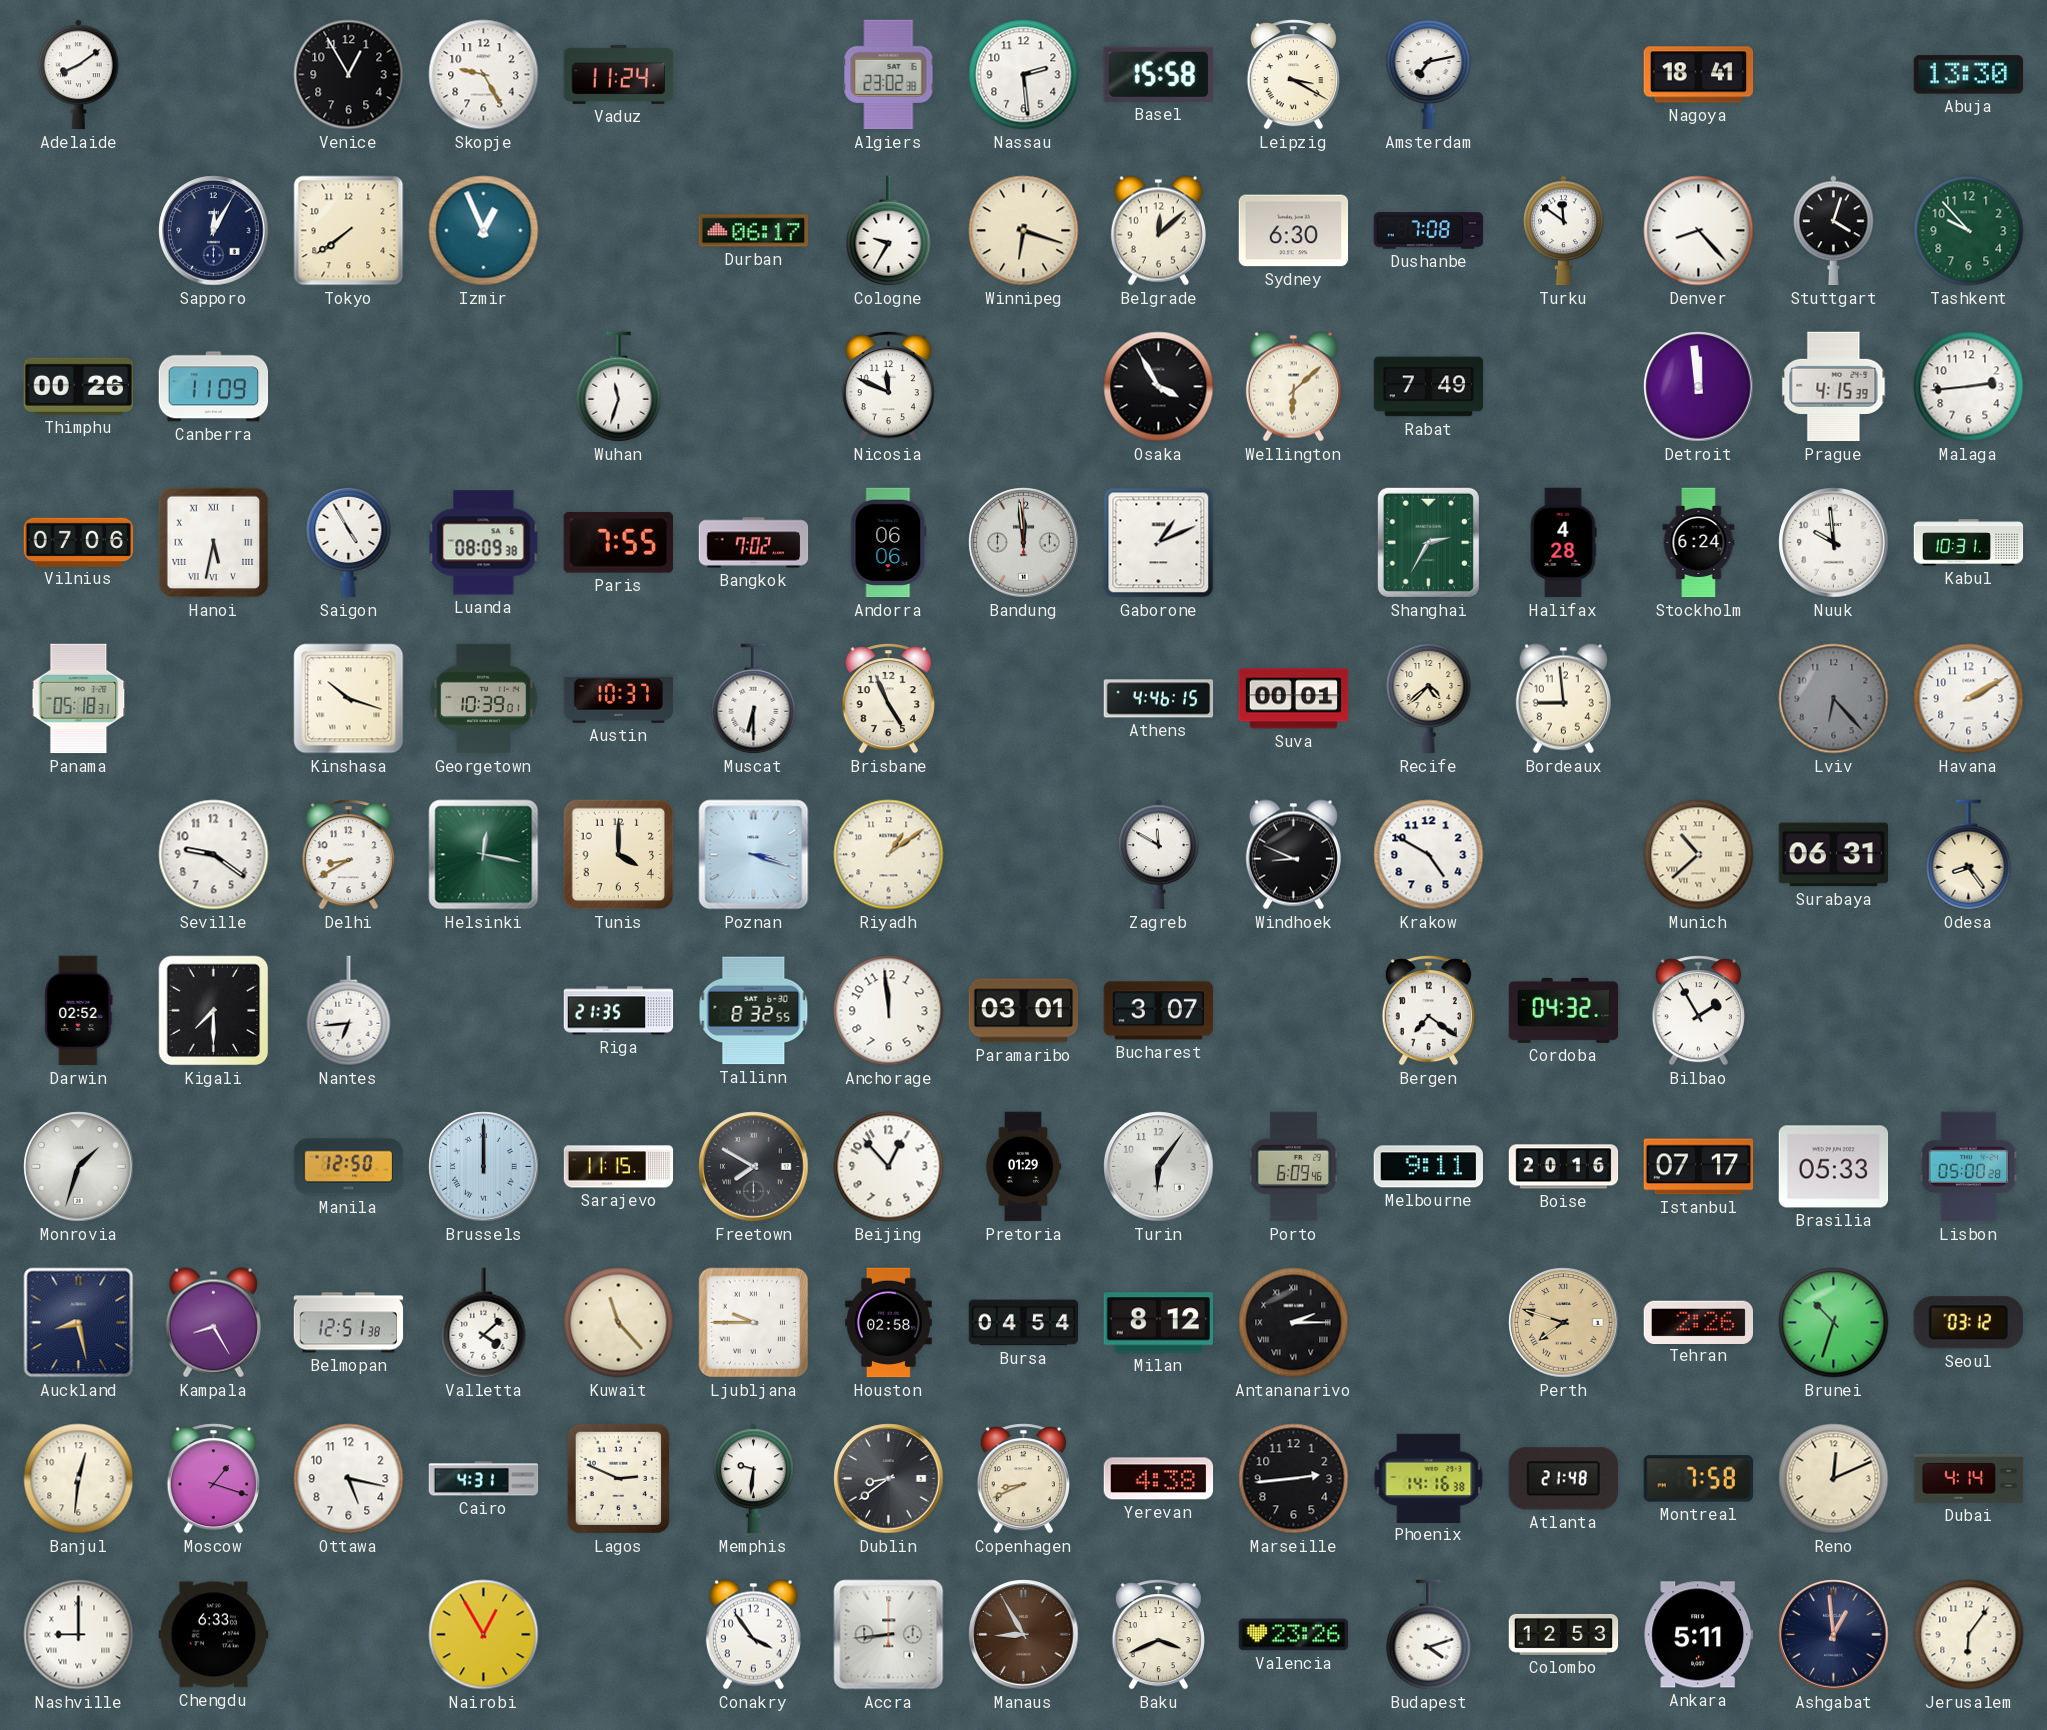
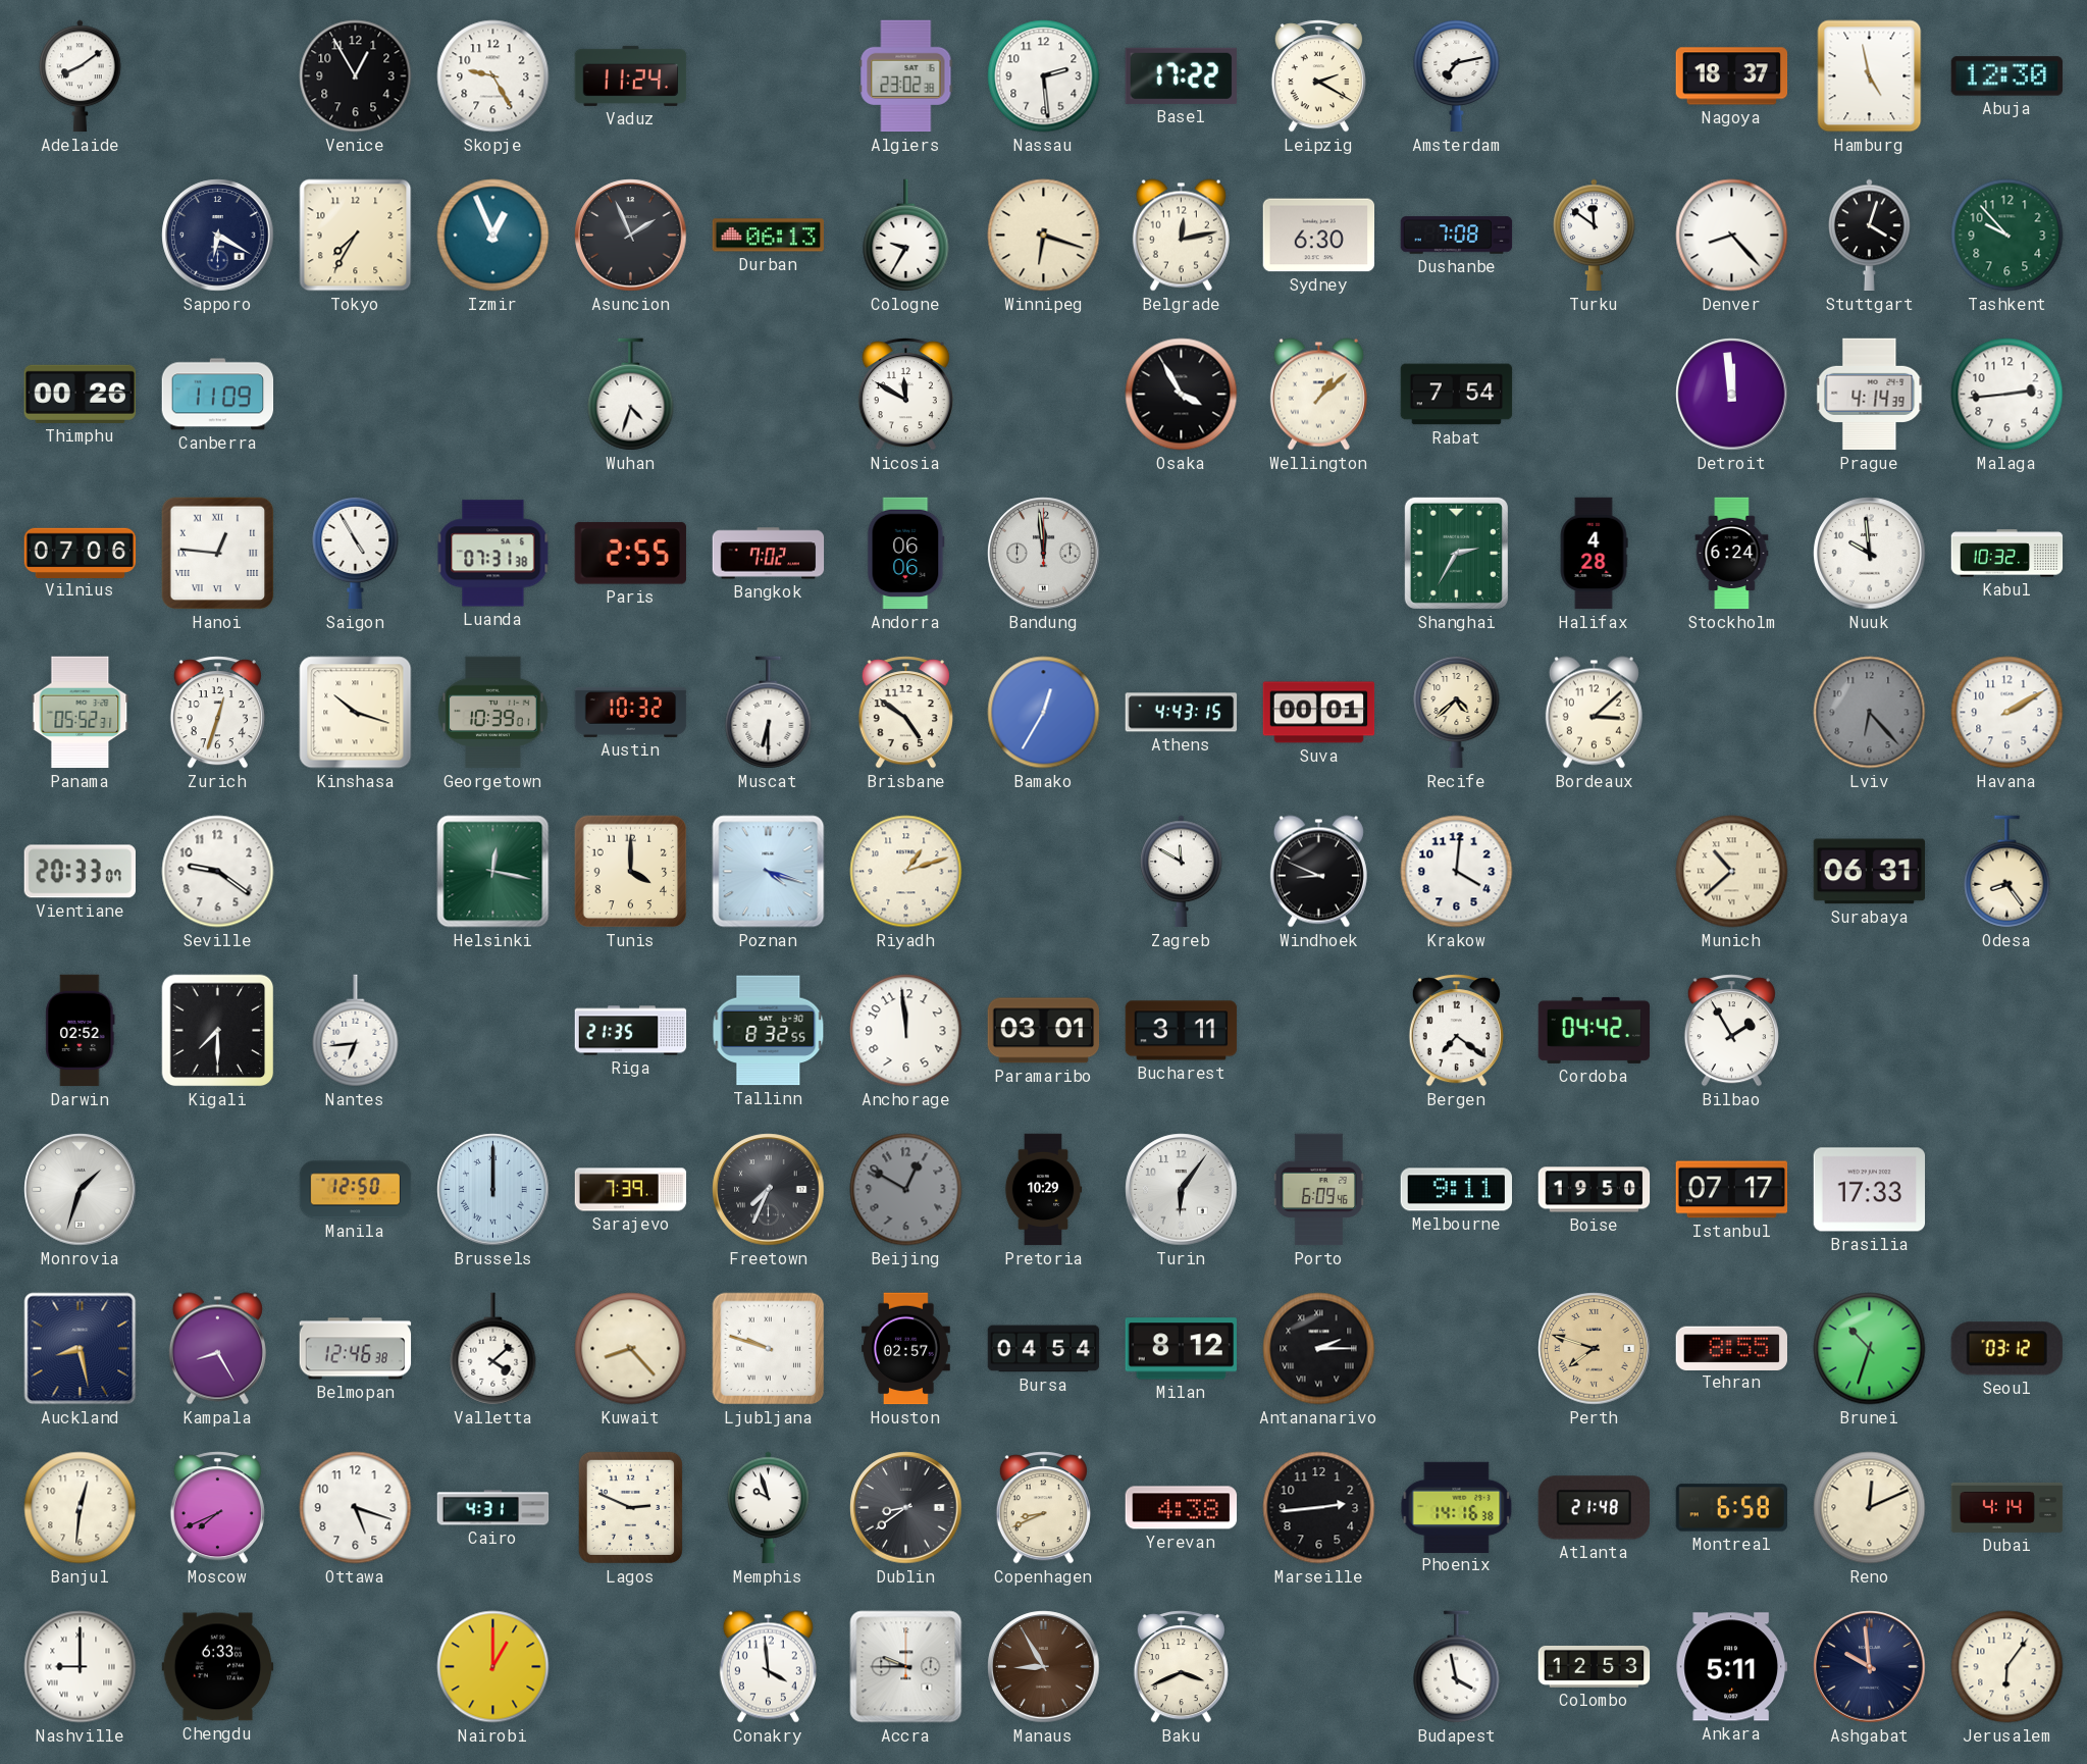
Basel: 15:58 -> 17:22 (1181, 75)
Leipzig: 3:20 -> 2:20 (1318, 76)
Nagoya: 18:41 -> 18:37 (1732, 76)
Hamburg: none -> 4:58 (1870, 76)
Abuja: 13:30 -> 12:30 (2007, 76)
Sapporo: 12:05 -> 6:20 (218, 236)
Tokyo: 7:39 -> 7:35 (356, 236)
Asuncion: none -> 1:56 (631, 236)
Durban: 06:17 -> 06:13 (769, 236)
Belgrade: 12:08 -> 12:13 (1181, 236)
Wuhan: 11:33 -> 4:33 (631, 395)
Nicosia: 11:49 -> 11:50 (905, 395)
Wellington: 6:08 -> 1:08 (1318, 395)
Rabat: 7:49 -> 7:54 (1457, 395)
Prague: 4:15 -> 4:14 (1870, 395)
Hanoi: 5:32 -> 12:46 (218, 554)
Luanda: 08:09 -> 07:31 (493, 554)
Paris: 7:55 -> 2:55 (630, 554)
Gaborone: 1:11 -> none (1159, 543)
Kabul: 10:31 -> 10:32 (2007, 554)
Panama: 05:18 -> 05:52 (81, 713)
Zurich: none -> 12:33 (217, 713)
Austin: 10:37 -> 10:32 (631, 712)
Brisbane: 4:56 -> 4:51 (905, 713)
Bamako: none -> 12:35 (1044, 713)
Athens: 4:46 -> 4:43 (1182, 713)
Bordeaux: 8:59 -> 3:08 (1594, 713)
Vientiane: none -> 20:33 (80, 872)
Delhi: 8:40 -> none (348, 855)
Poznan: 3:18 -> 4:18 (769, 872)
Riyadh: 1:09 -> 1:12 (906, 872)
Krakow: 4:50 -> 4:01 (1457, 872)
Bucharest: 3:07 -> 3:11 (1182, 1031)
Cordoba: 04:32 -> 04:42 (1595, 1030)
Sarajevo: 11:15 -> 7:39 (631, 1190)
Freetown: 7:50 -> 7:34 (769, 1190)
Beijing: 12:53 -> 12:50 (906, 1190)
Beijing dial: white -> grey (906, 1190)
Pretoria: 01:29 -> 10:29 (1043, 1190)
Boise: 20:16 -> 19:50 (1595, 1190)
Brasilia: 05:33 -> 17:33 (1870, 1190)
Lisbon: 05:00 -> none (1969, 1167)
Belmopan: 12:51 -> 12:46 (356, 1349)
Kuwait: 11:23 -> 8:23 (631, 1349)
Ljubljana: 9:45 -> 9:48 (769, 1349)
Houston: 02:58 -> 02:57 (906, 1349)
Tehran: 2:26 -> 8:55 (1731, 1348)
Moscow: 1:18 -> 7:41 (217, 1508)
Ottawa: 5:17 -> 5:18 (356, 1508)
Memphis: 9:31 -> 9:57 (769, 1508)
Montreal: 7:58 -> 6:58 (1732, 1508)
Nairobi: 12:55 -> 1:00 (493, 1667)
Conakry: 3:54 -> 3:59 (768, 1667)
Accra: 8:44 -> 9:45 (906, 1667)
Valencia: 23:26 -> none (1294, 1635)
Budapest: 4:12 -> 3:58 (1457, 1667)
Ashgabat: 12:59 -> 9:59 (1870, 1667)
